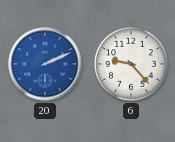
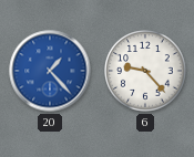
20: 2:11 -> 1:23 (50, 71)
